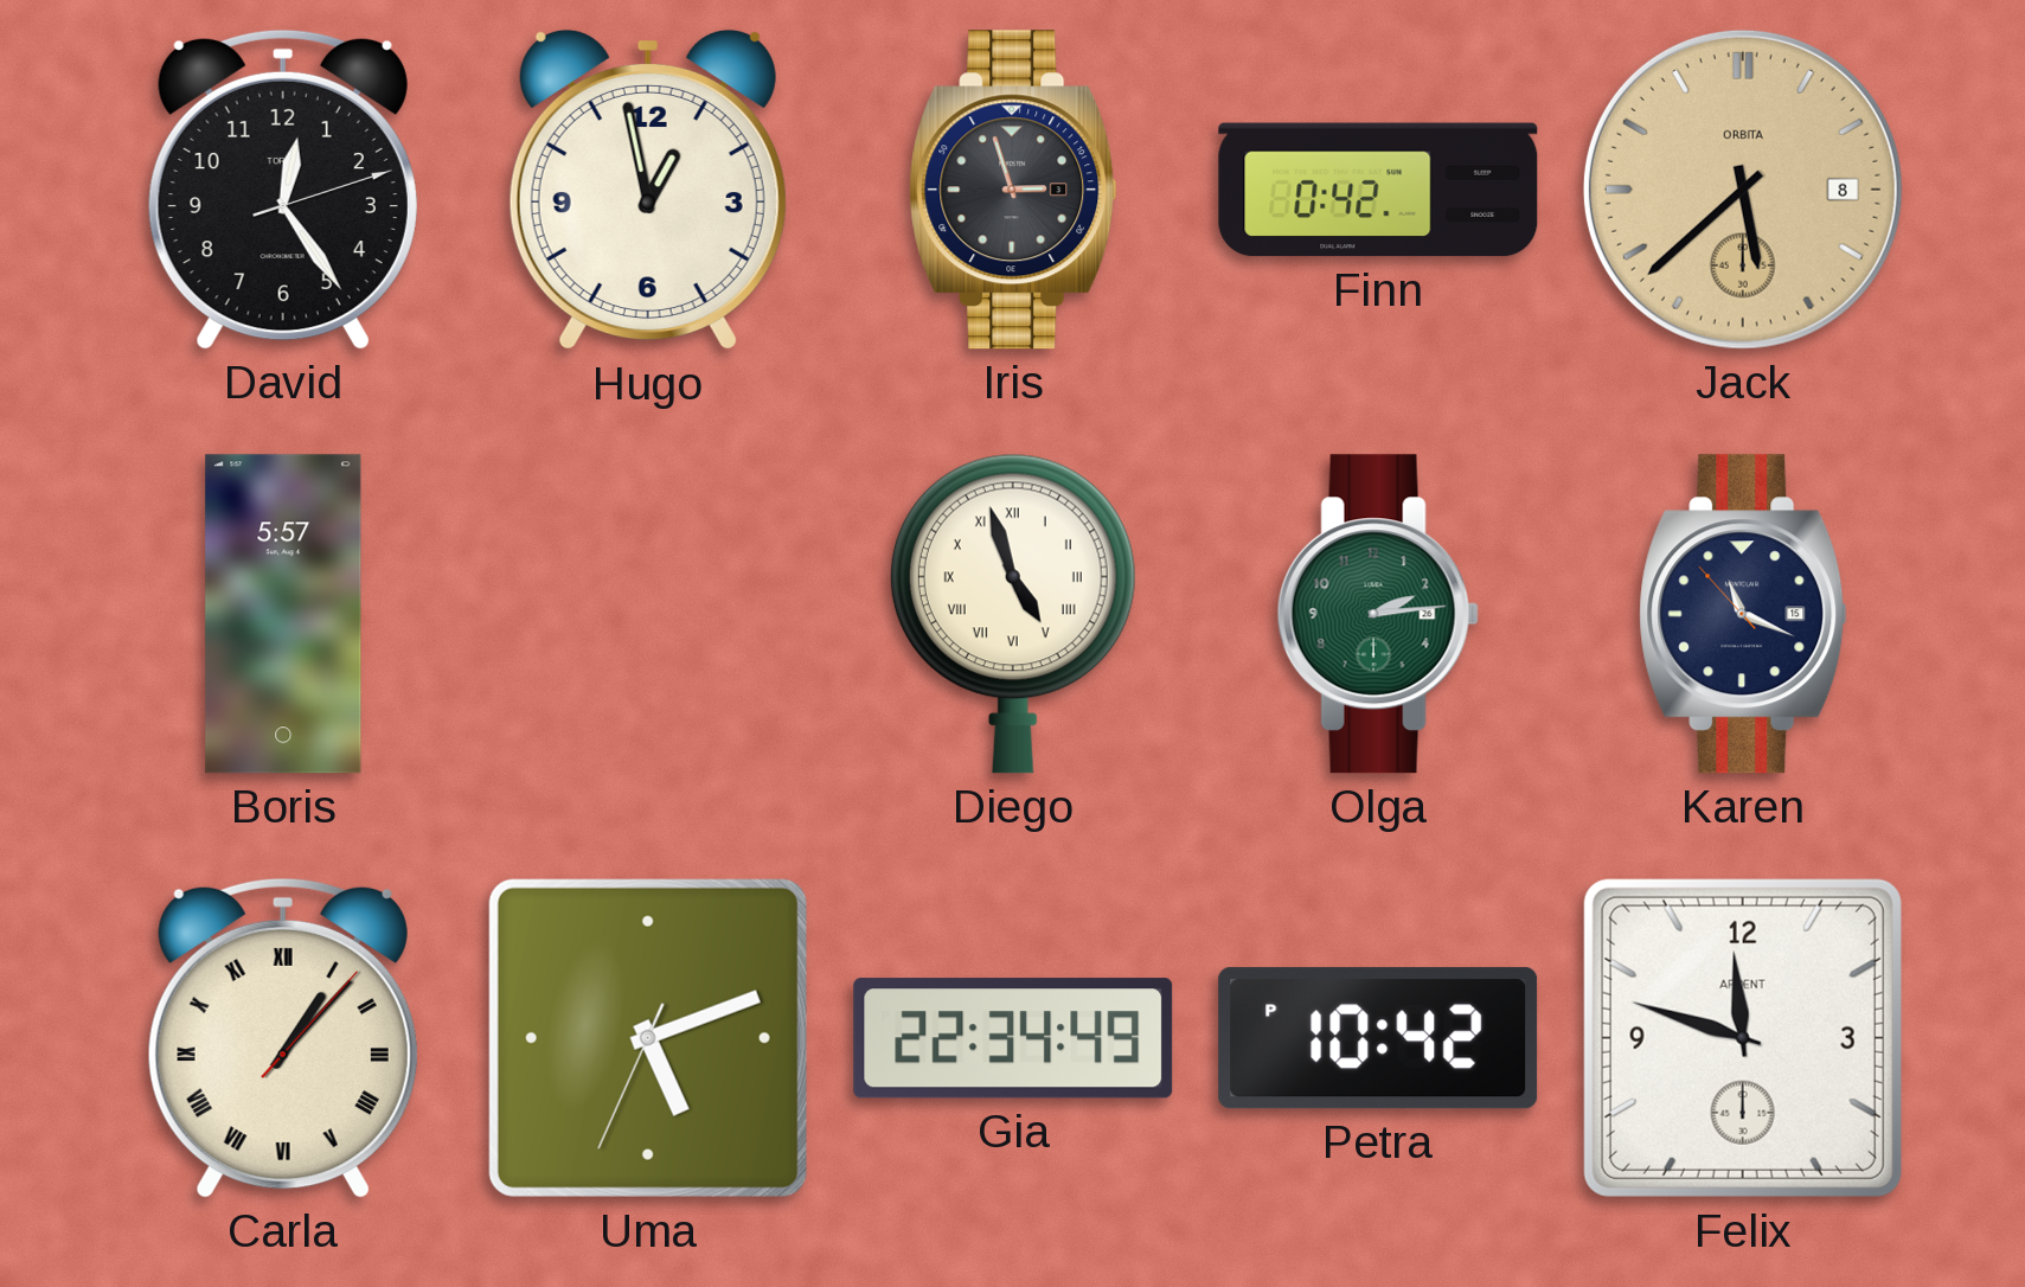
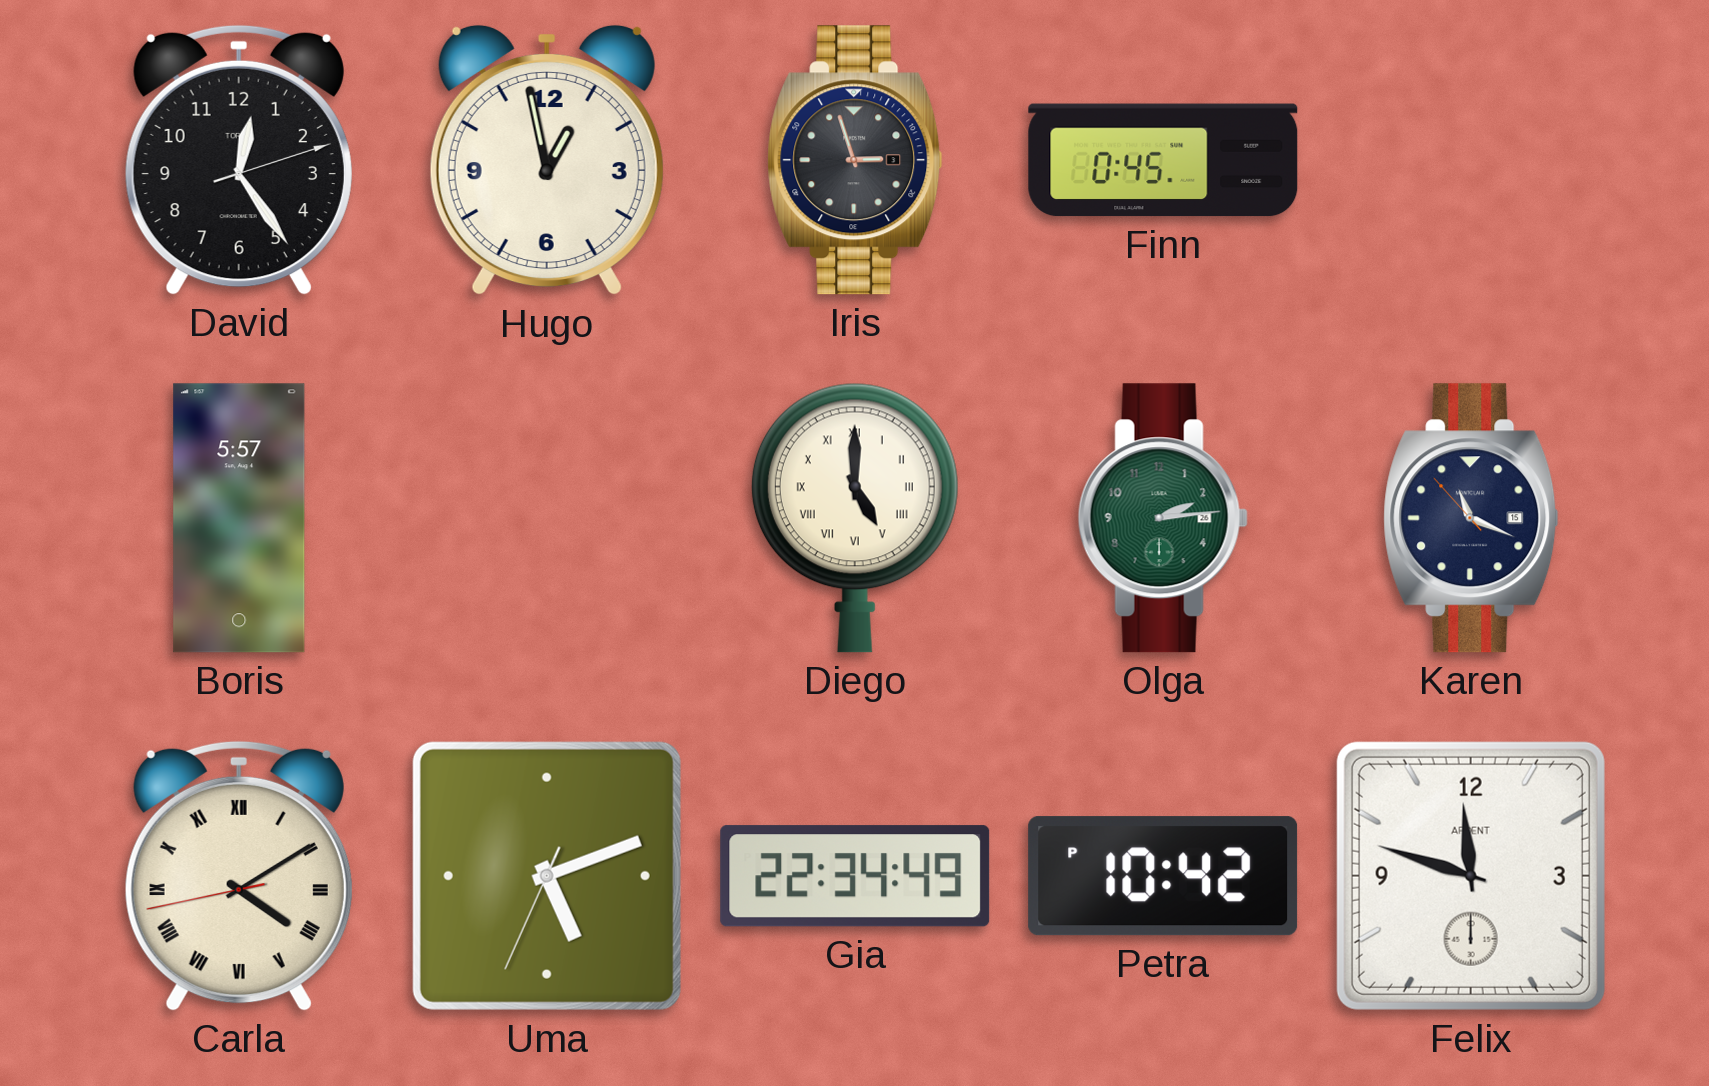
Finn: 0:42 -> 0:45 (1163, 160)
Jack: 5:38 -> none (1743, 190)
Diego: 4:57 -> 5:00 (855, 518)
Carla: 1:07 -> 4:09 (239, 876)
